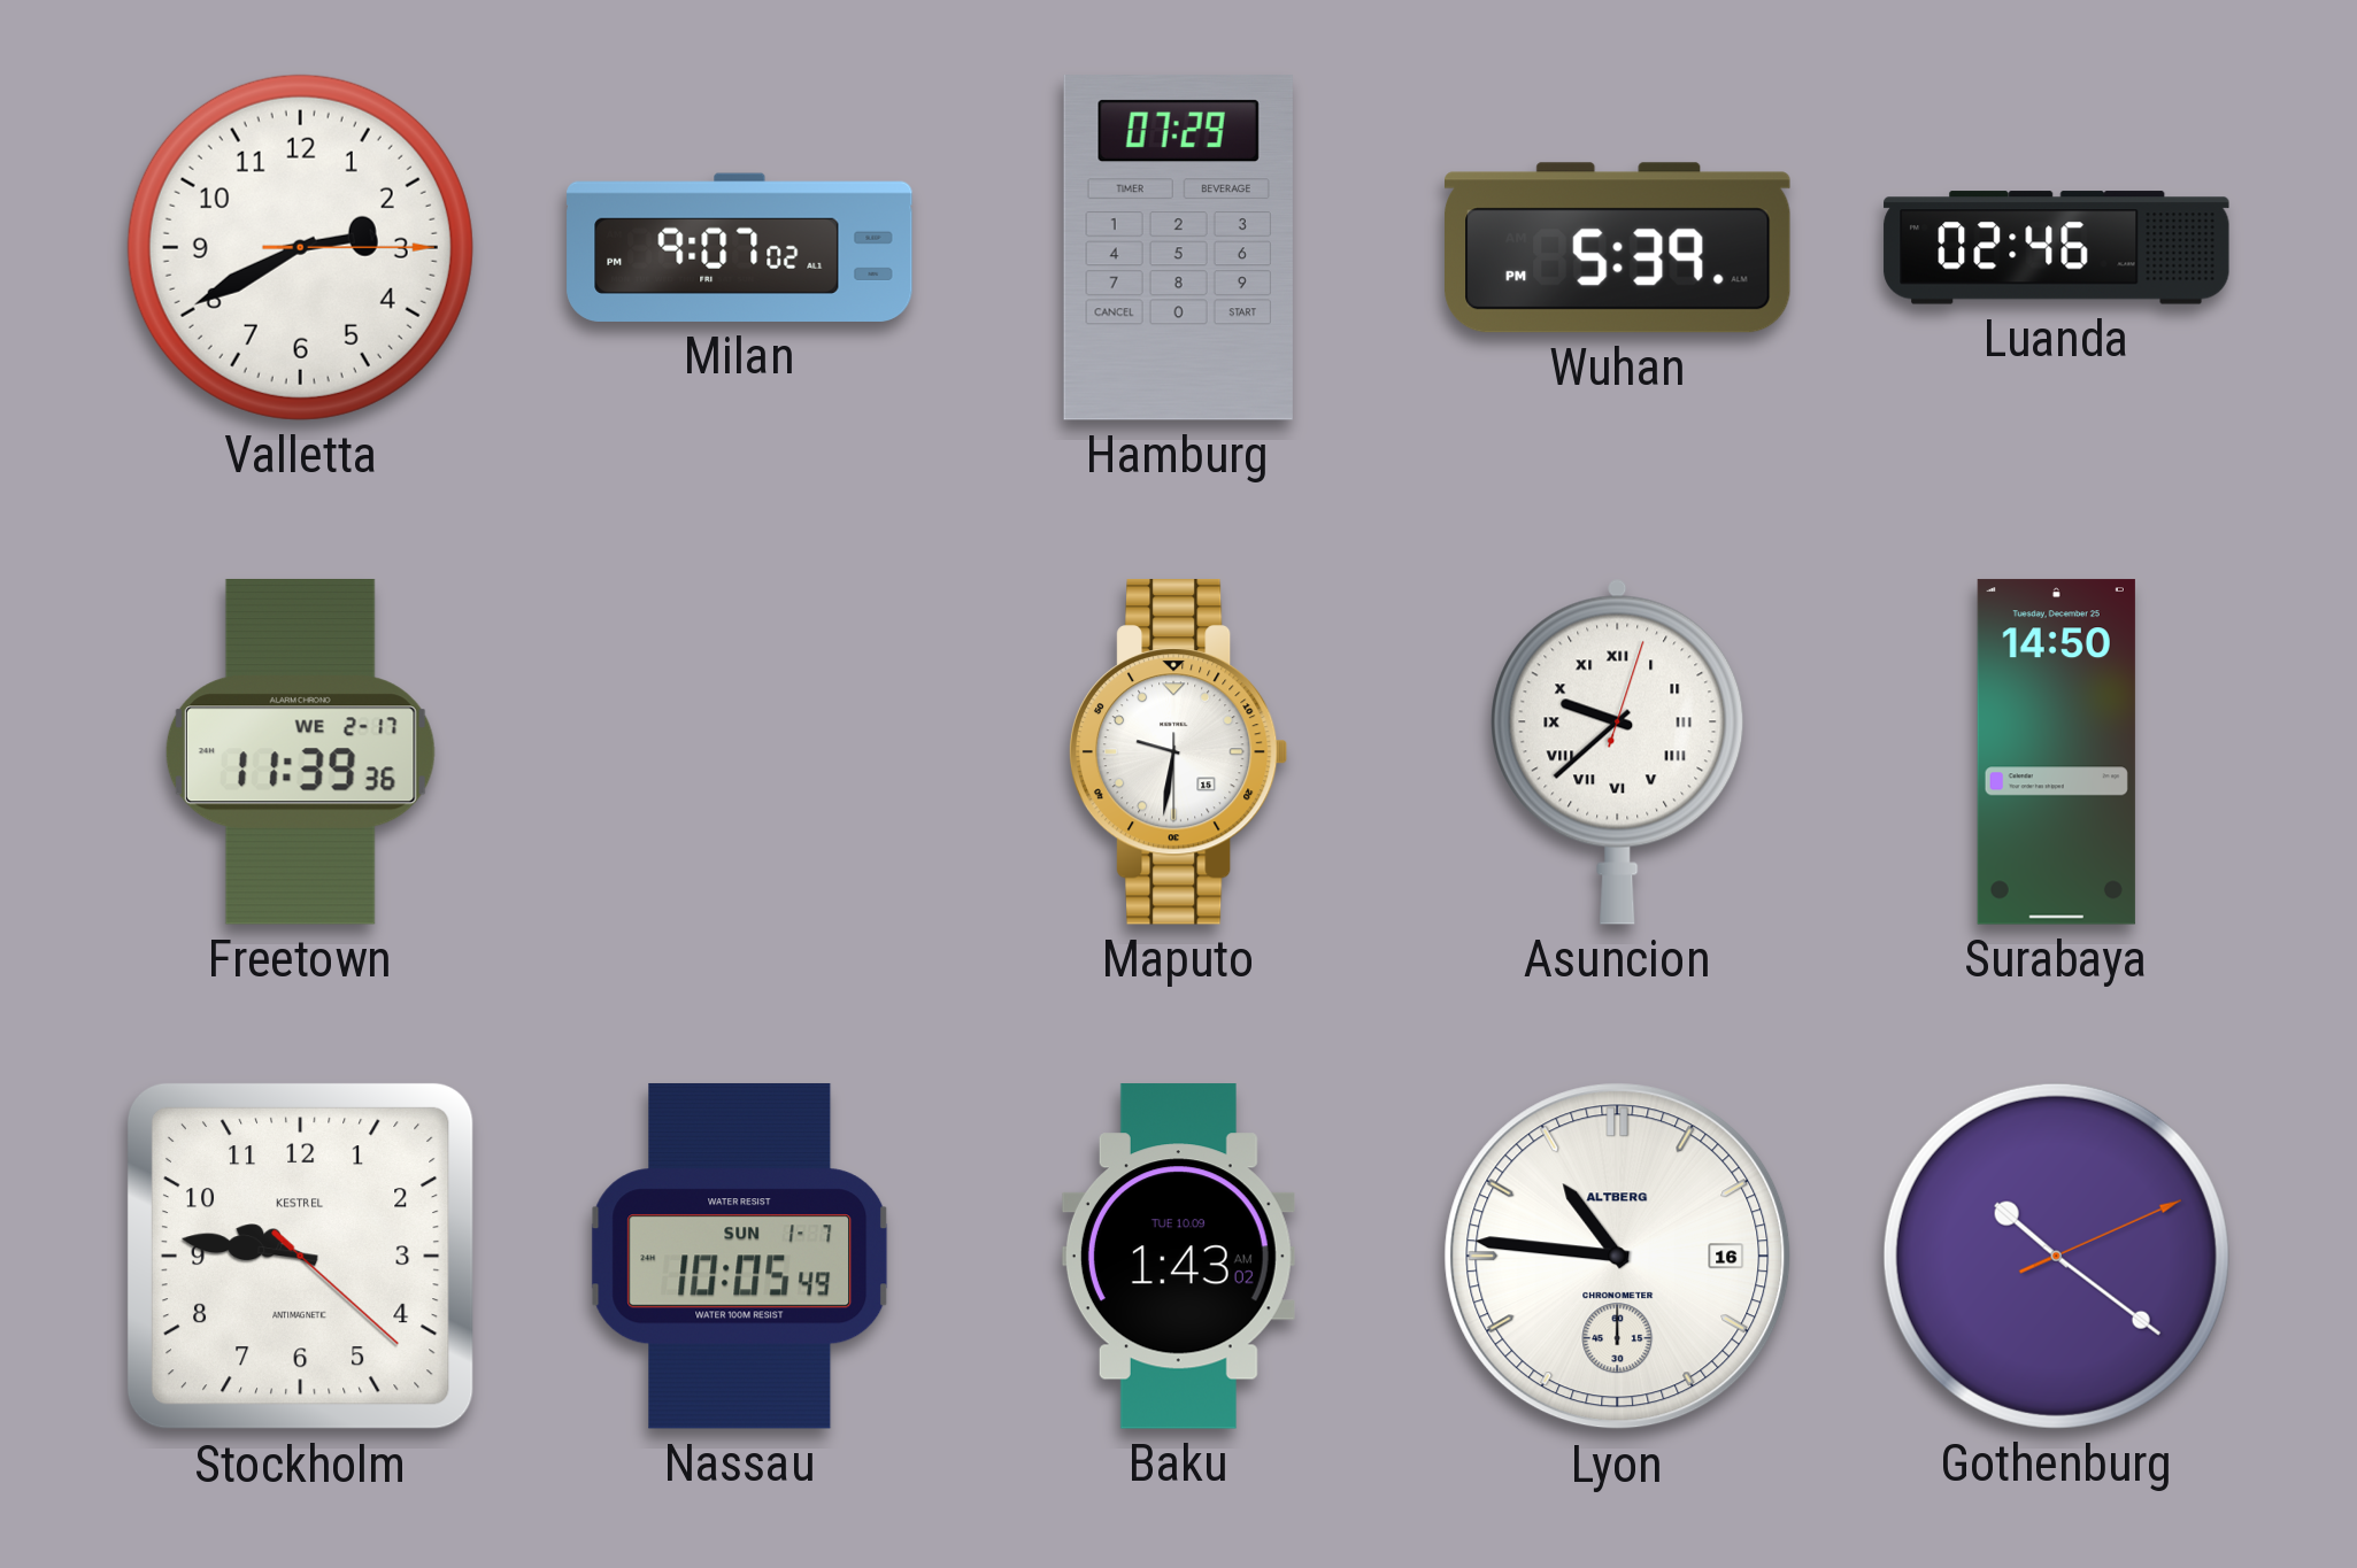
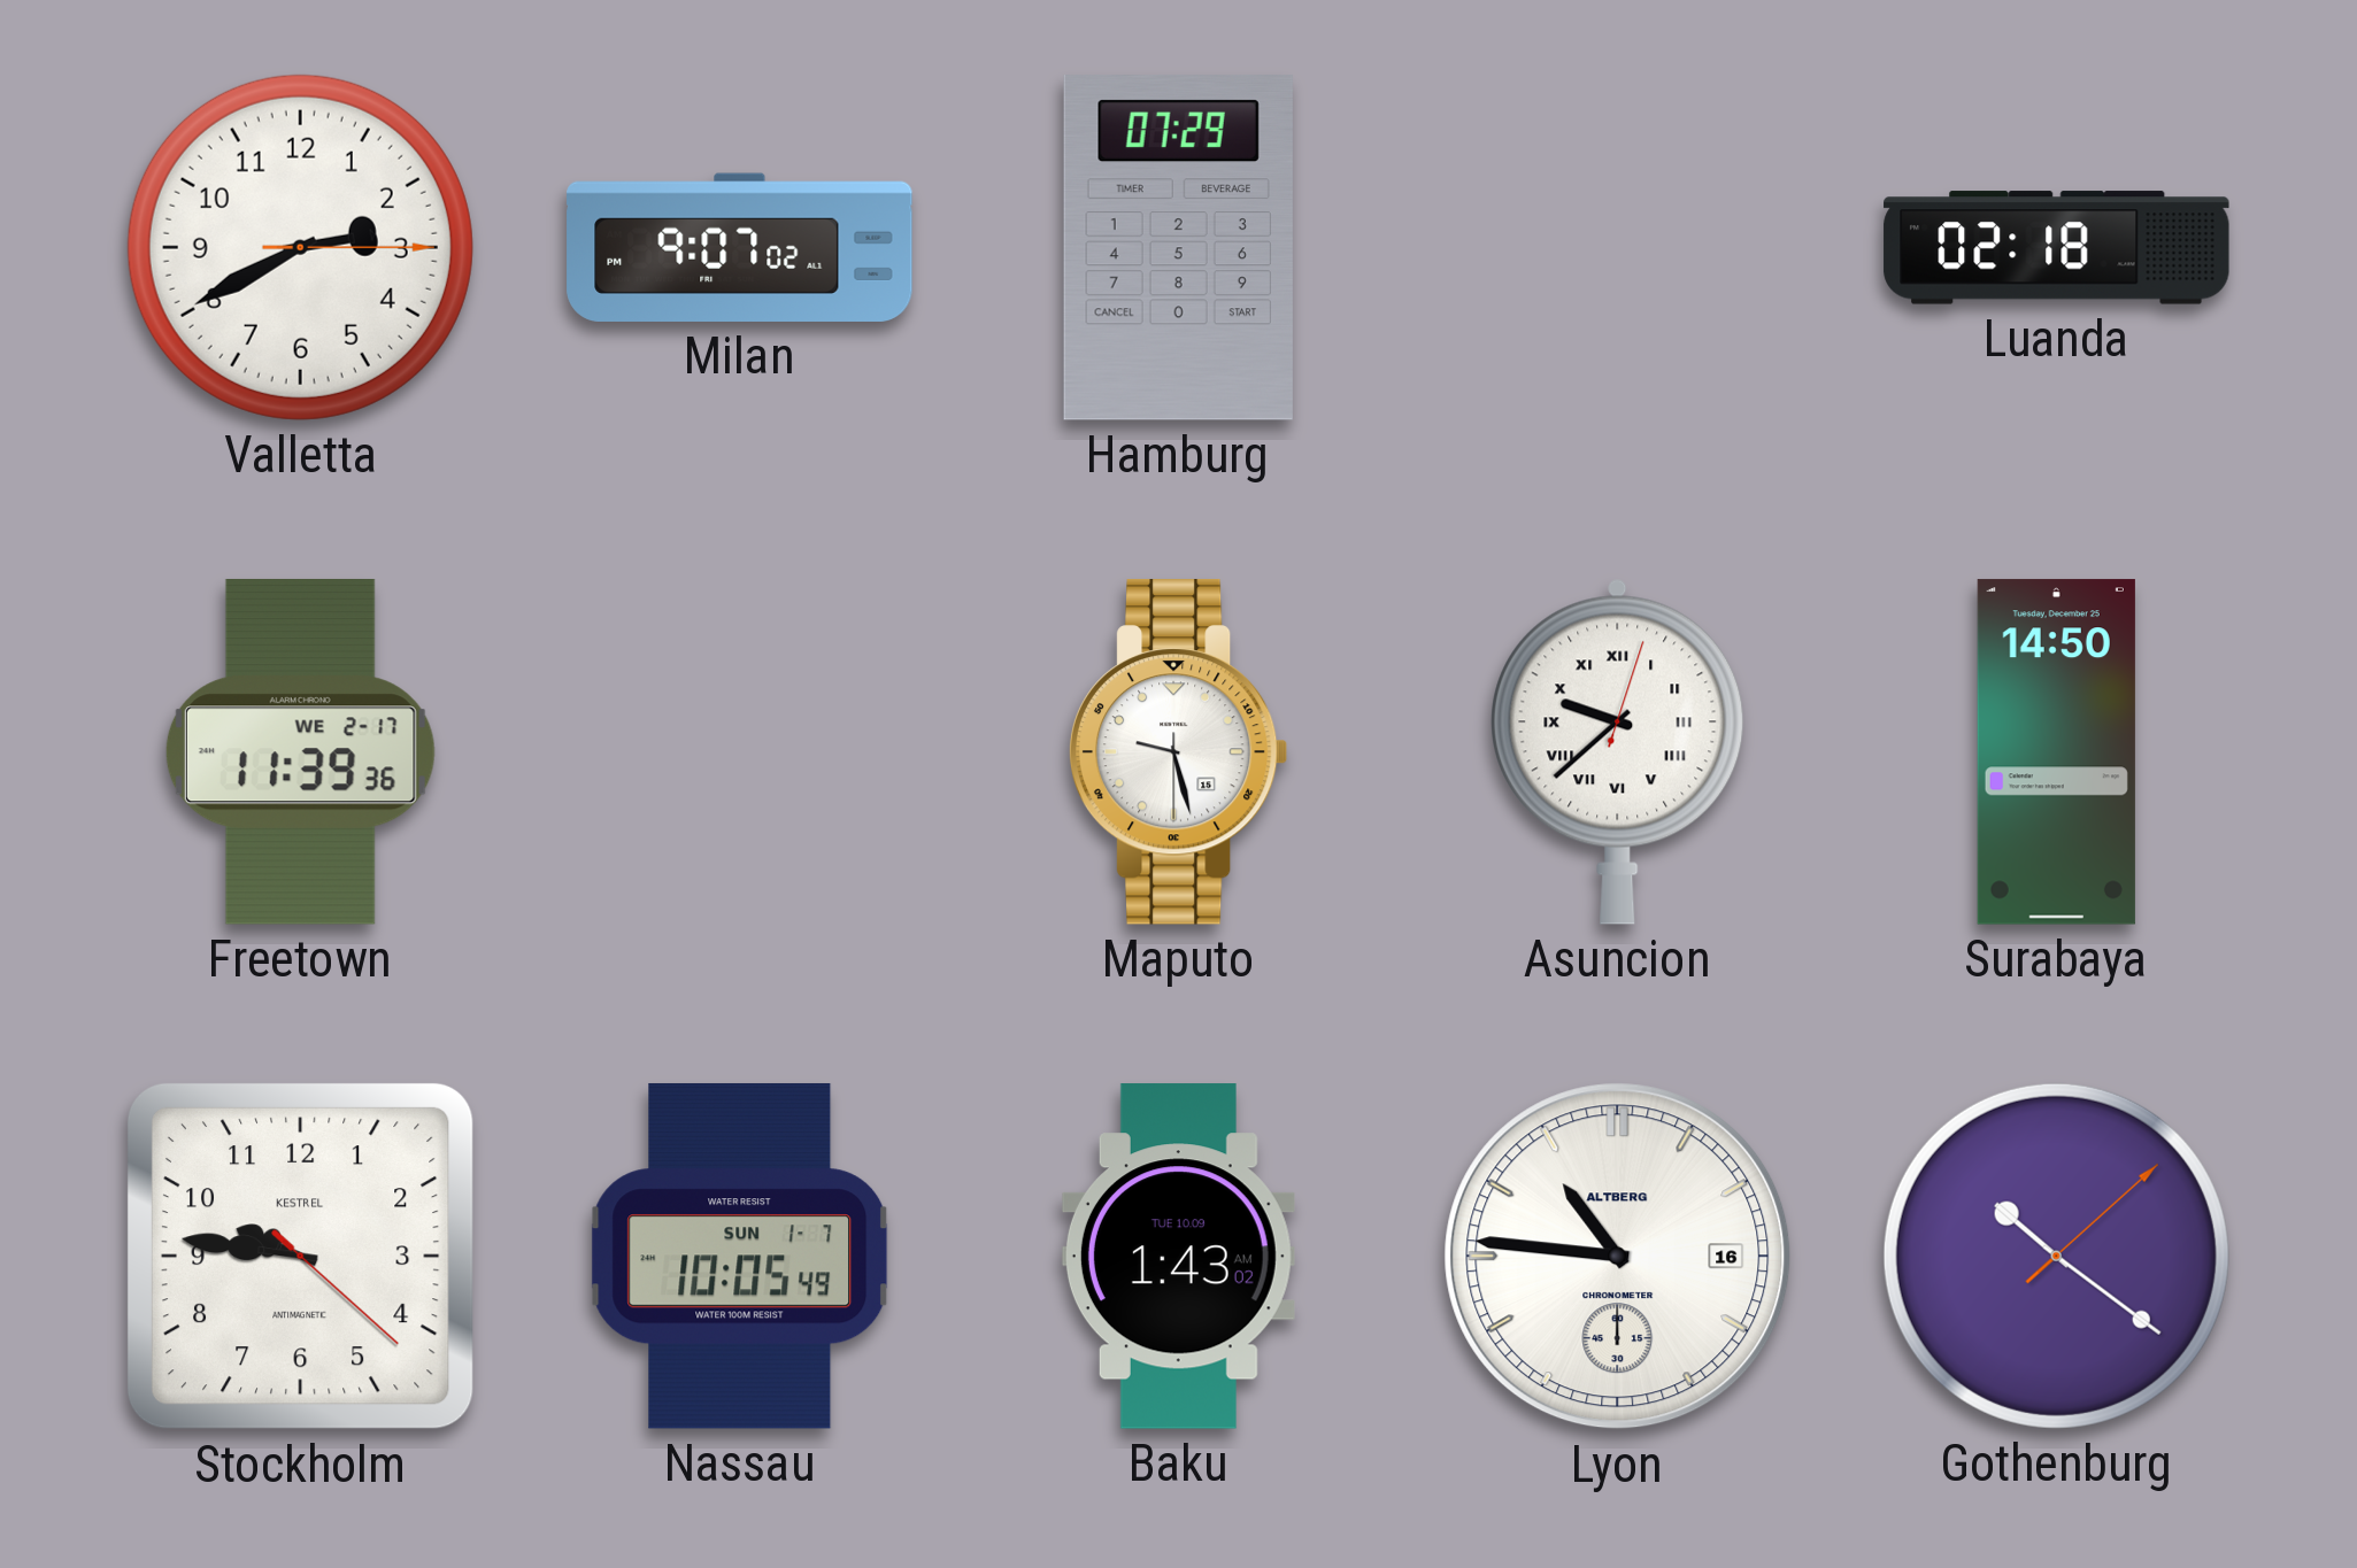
Wuhan: 5:39 -> none (1618, 248)
Luanda: 02:46 -> 02:18 (2057, 248)
Maputo: 9:31 -> 9:27 (1178, 751)
Gothenburg: 10:21:11 -> 10:21:08 (2056, 1256)
